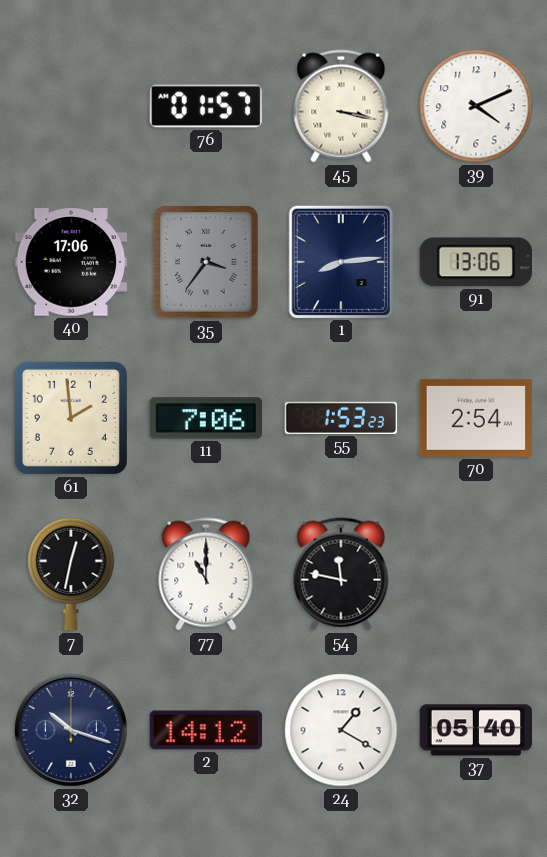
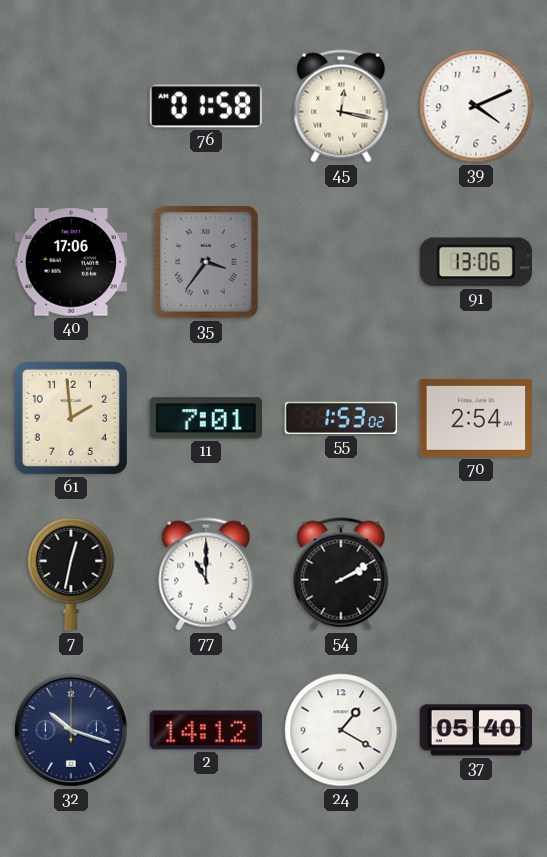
76: 01:57 -> 01:58 (206, 106)
45: 3:17 -> 12:17 (341, 106)
1: 8:14 -> none (340, 261)
11: 7:06 -> 7:01 (206, 418)
55: 1:53:23 -> 1:53:02 (341, 418)
54: 11:47 -> 2:10 (341, 574)
